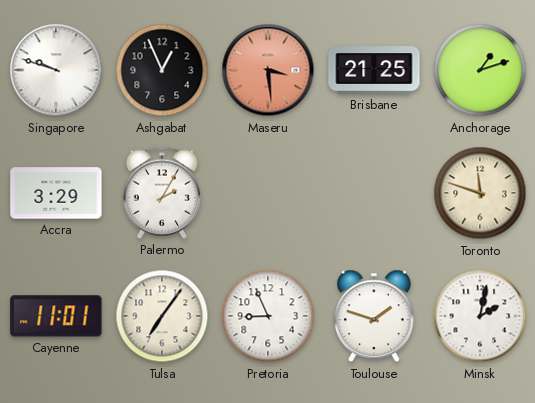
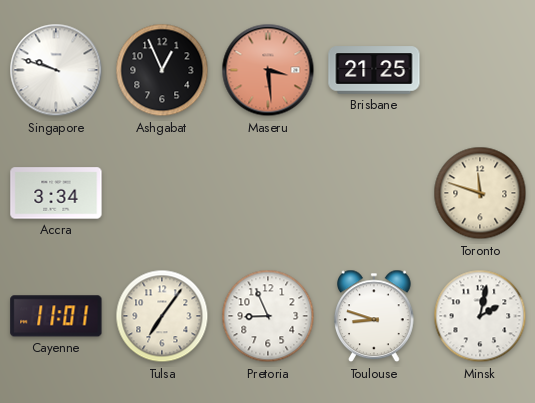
Anchorage: 1:12 -> none (480, 70)
Accra: 3:29 -> 3:34 (56, 193)
Palermo: 2:05 -> none (161, 193)
Toulouse: 1:48 -> 8:48 (375, 316)
